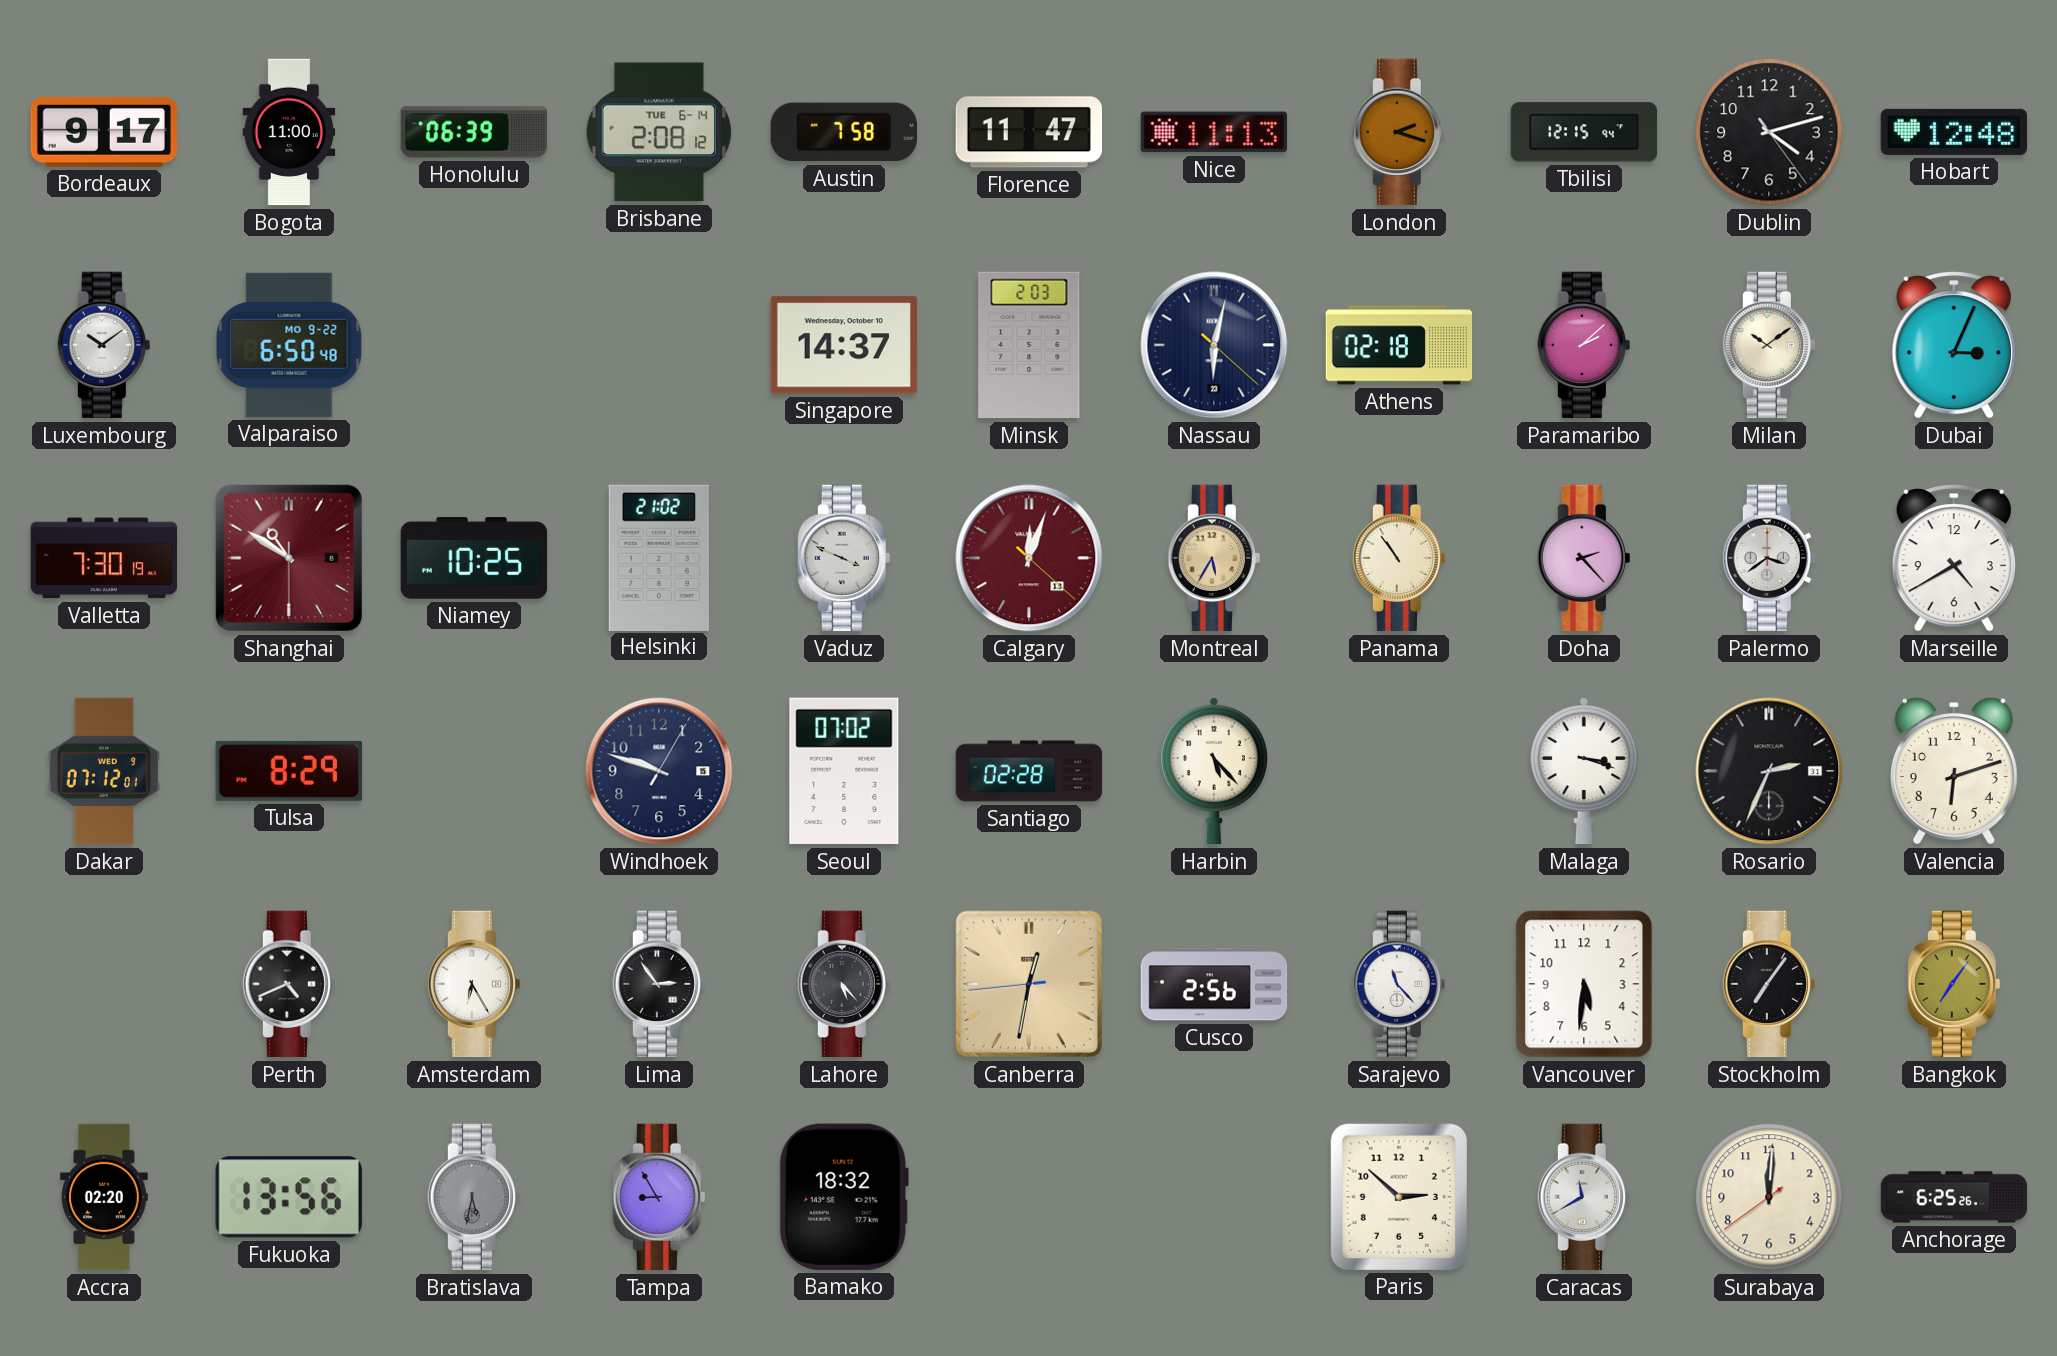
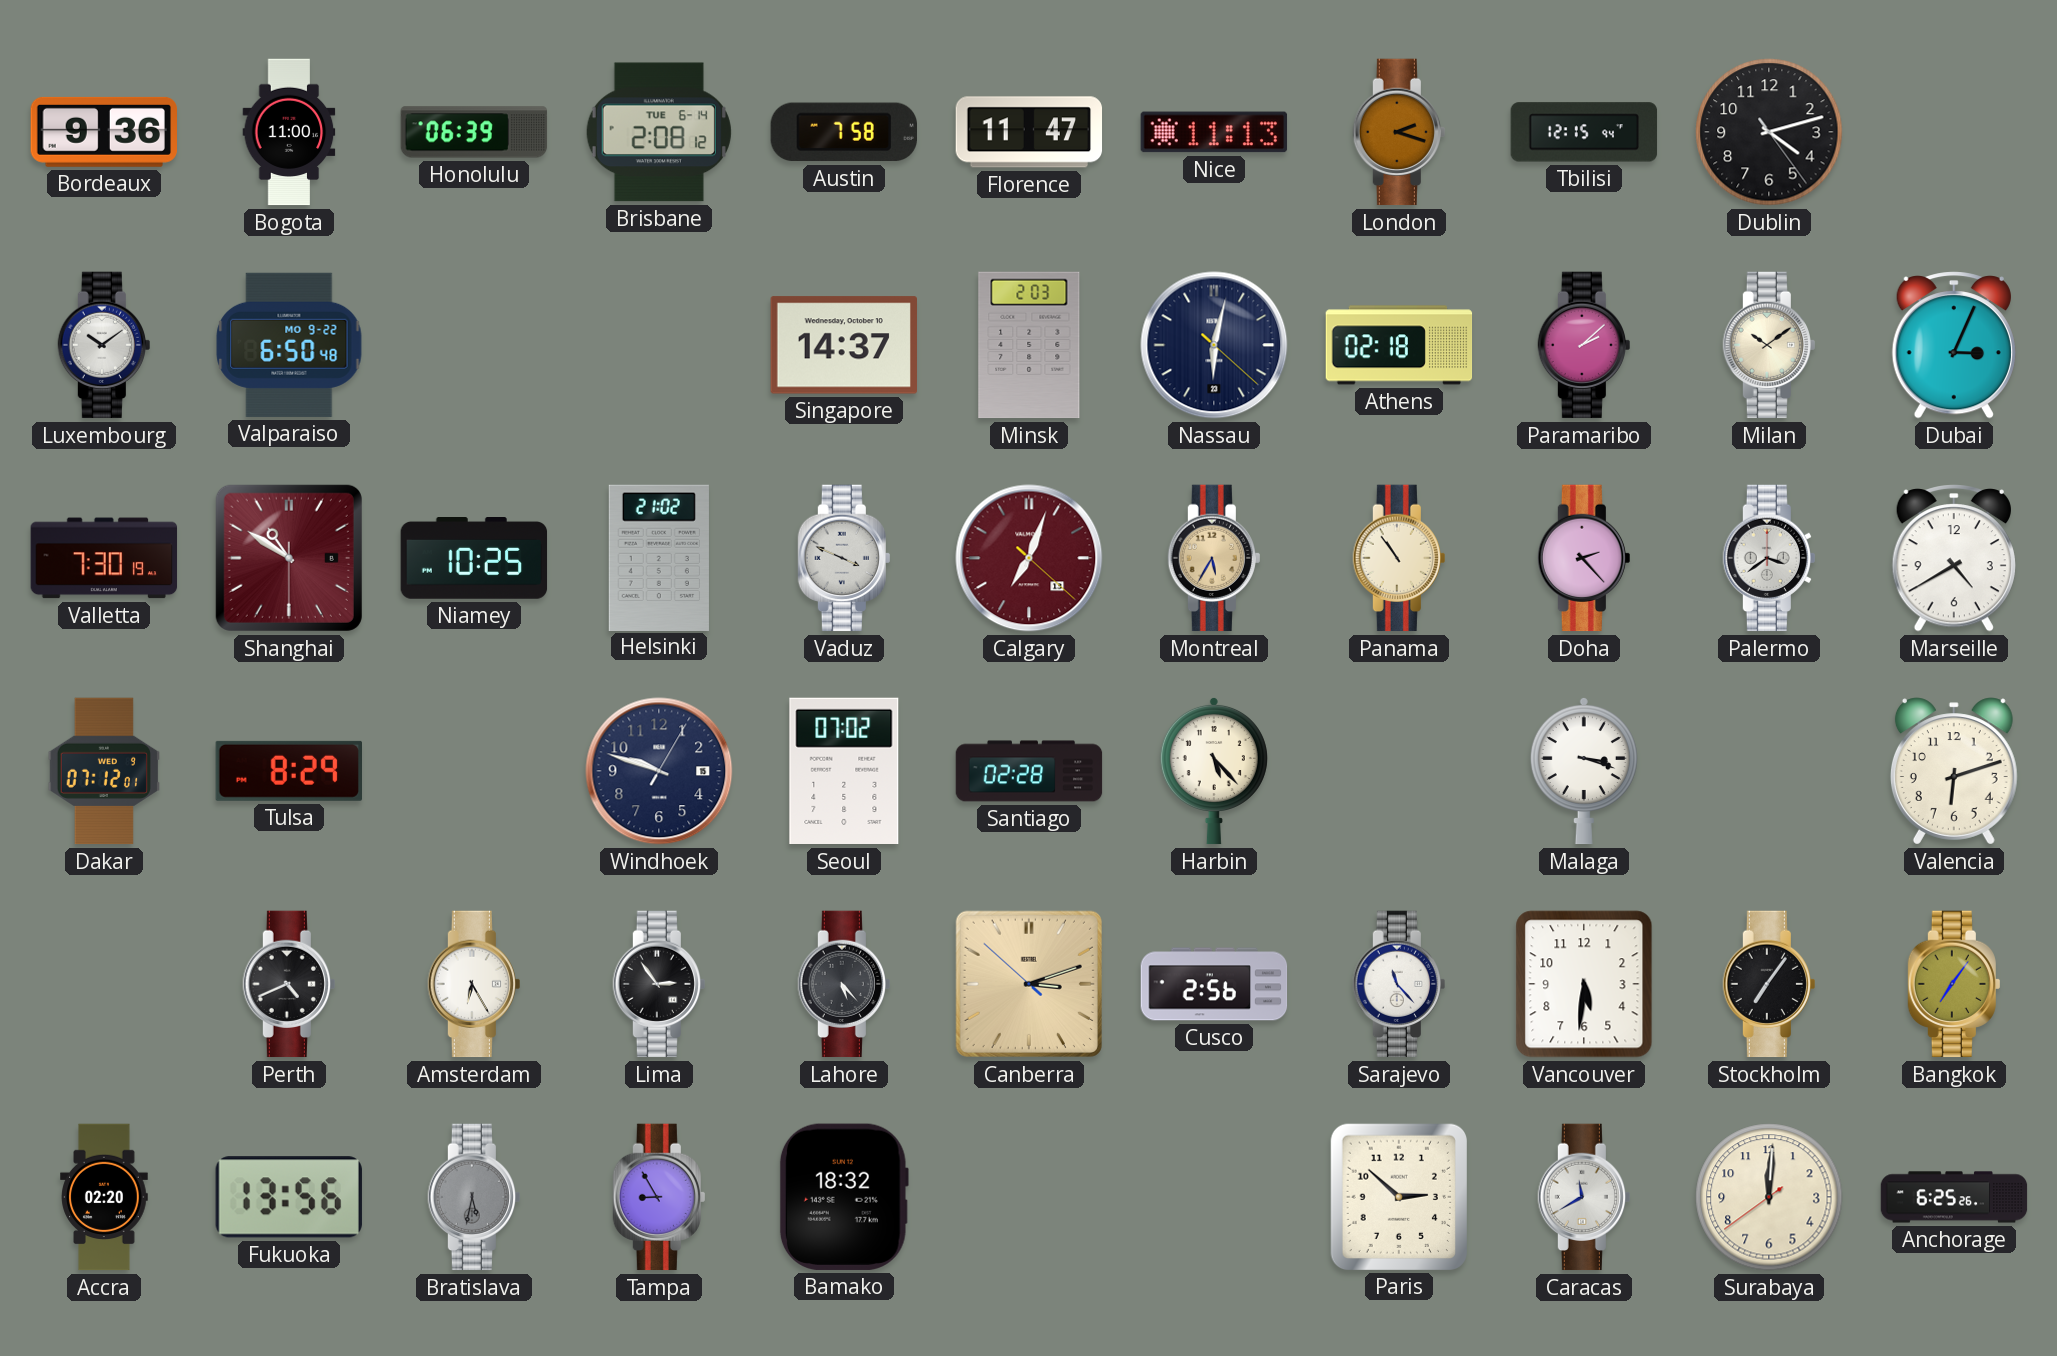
Bordeaux: 9:17 -> 9:36 (103, 132)
Hobart: 12:48 -> none (1954, 132)
Calgary: 12:03 -> 7:03 (1029, 558)
Rosario: 2:34 -> none (1769, 771)
Canberra: 12:31 -> 3:11 (1029, 984)
